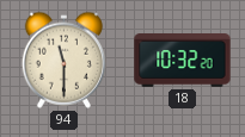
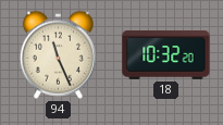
94: 11:30 -> 11:26 (58, 54)
